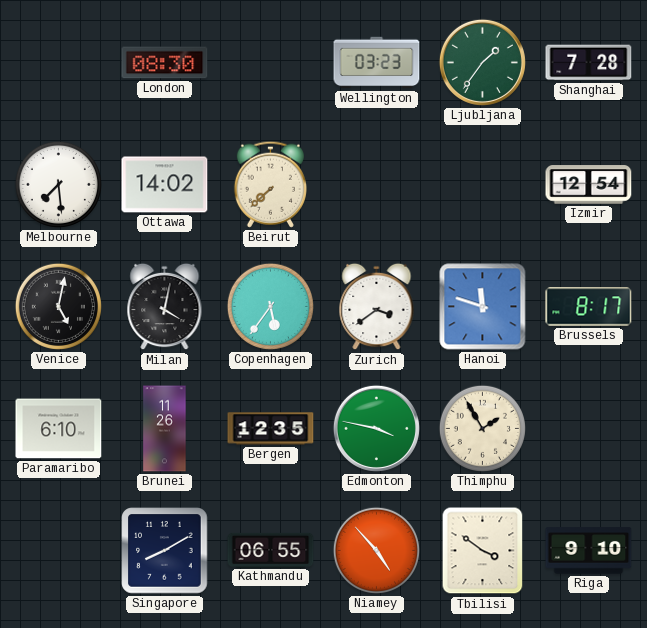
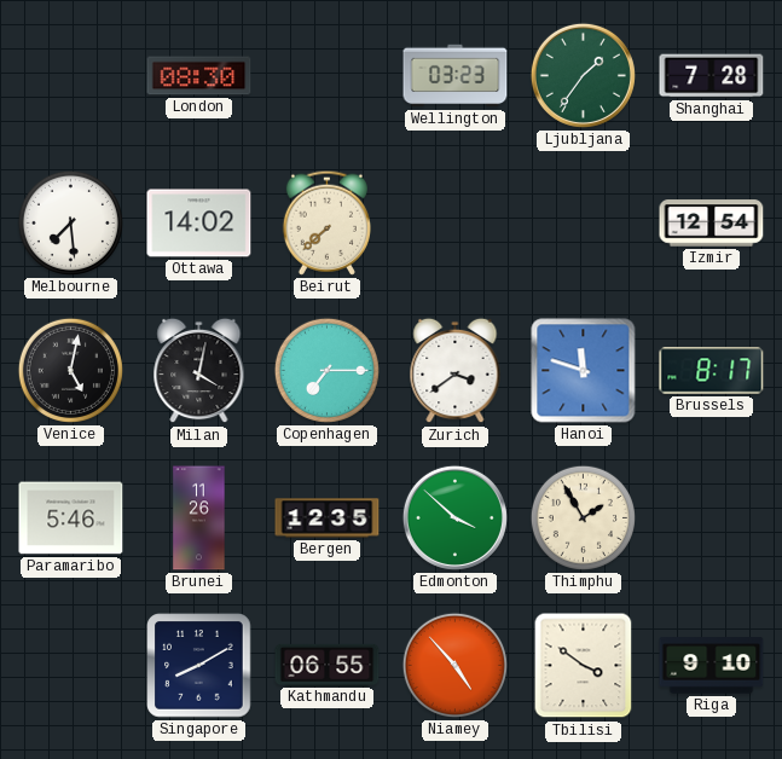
Copenhagen: 5:36 -> 7:15 (326, 370)
Paramaribo: 6:10 -> 5:46 (71, 518)
Edmonton: 3:47 -> 3:52 (454, 517)
